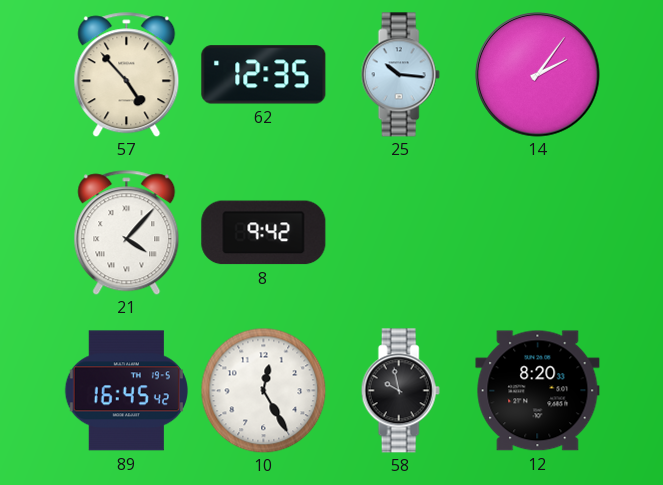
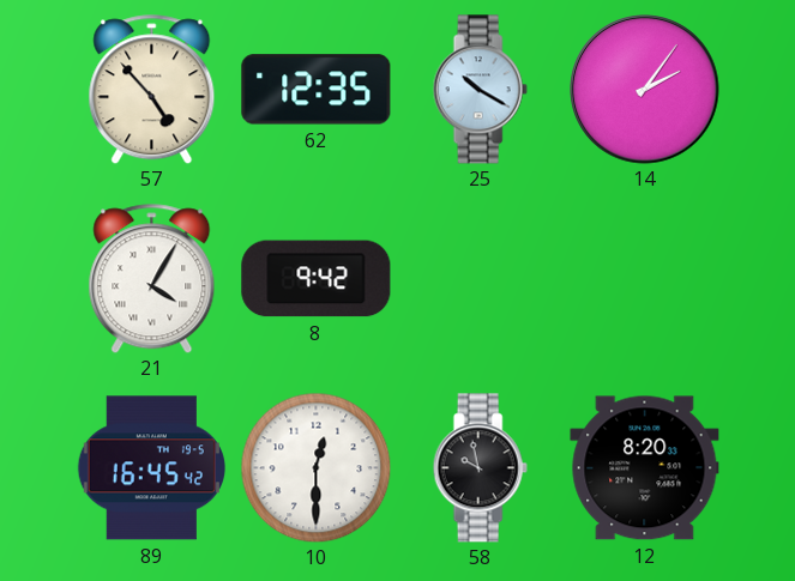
25: 10:16 -> 10:20 (480, 90)
21: 4:07 -> 4:05 (152, 279)
10: 12:25 -> 12:30 (315, 467)
